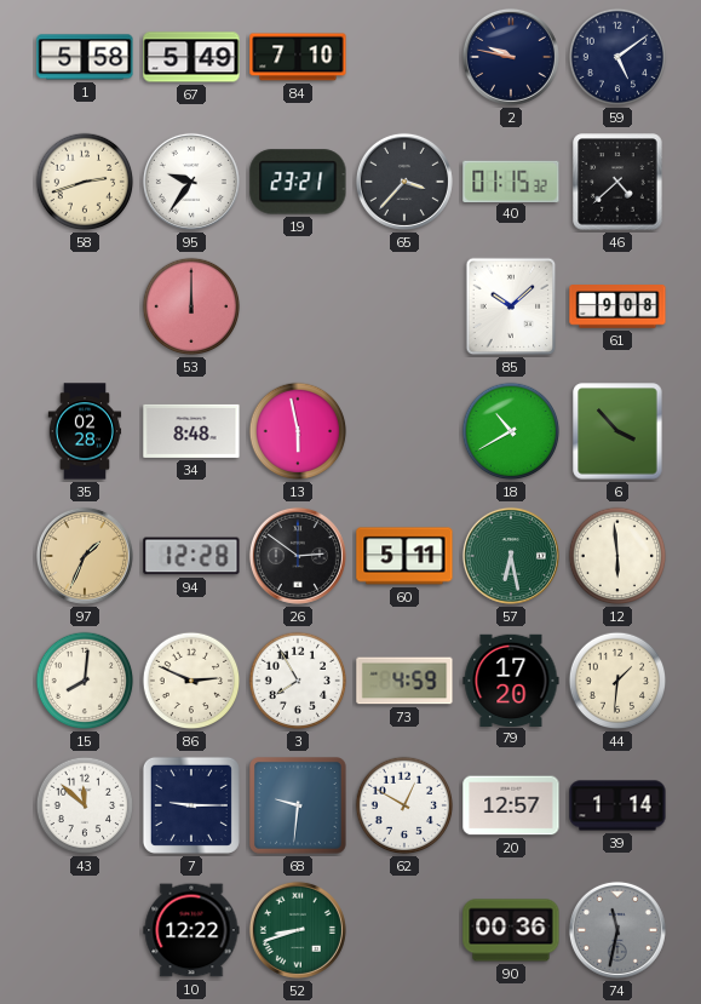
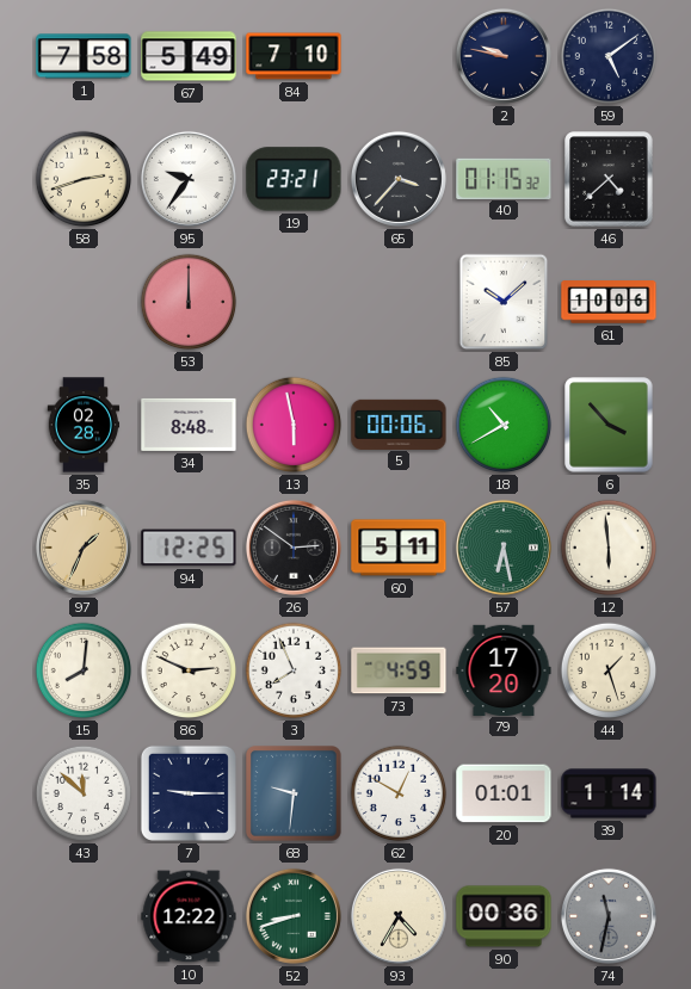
1: 5:58 -> 7:58 (84, 56)
61: 9:08 -> 10:06 (609, 302)
5: none -> 00:06 (399, 424)
94: 12:28 -> 12:25 (189, 548)
3: 7:55 -> 7:56 (294, 670)
44: 1:31 -> 1:27 (609, 670)
20: 12:57 -> 01:01 (504, 793)
93: none -> 4:35 (399, 916)
